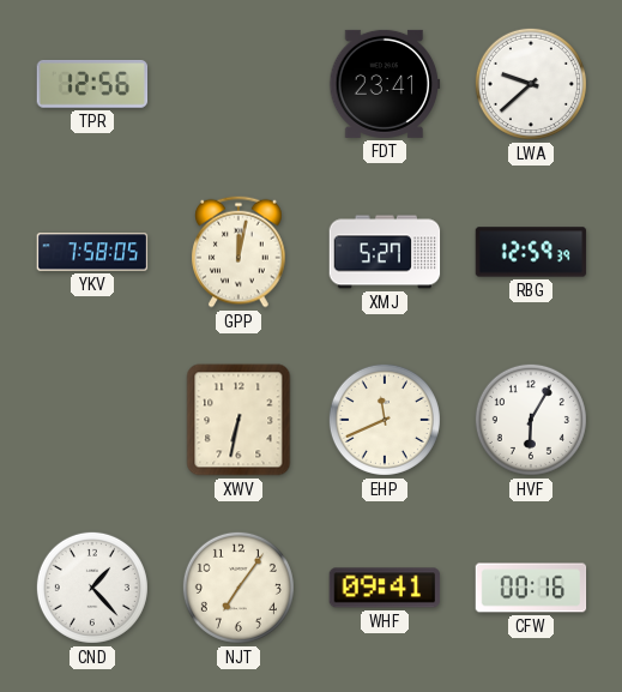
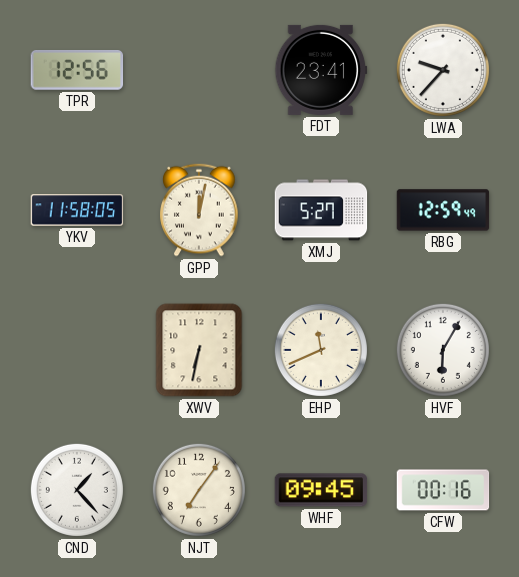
LWA: 9:38 -> 9:37 (443, 70)
YKV: 7:58 -> 11:58 (77, 210)
RBG: 12:59:39 -> 12:59:49 (443, 210)
WHF: 09:41 -> 09:45 (321, 490)
